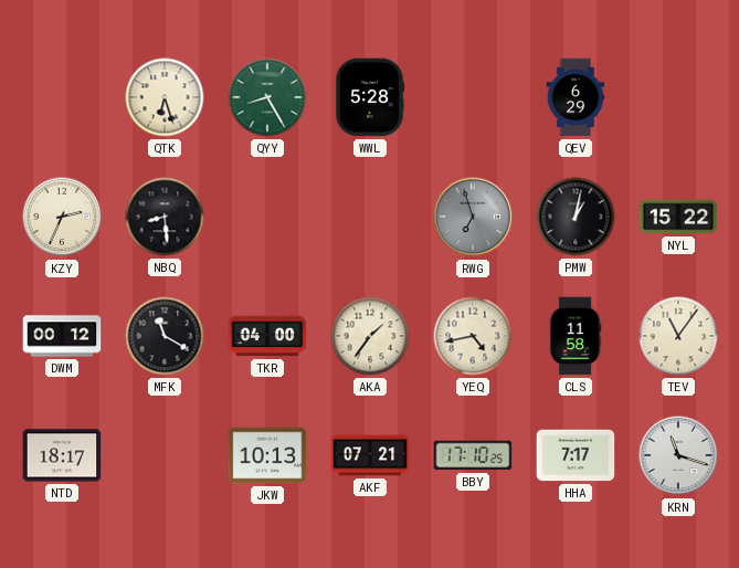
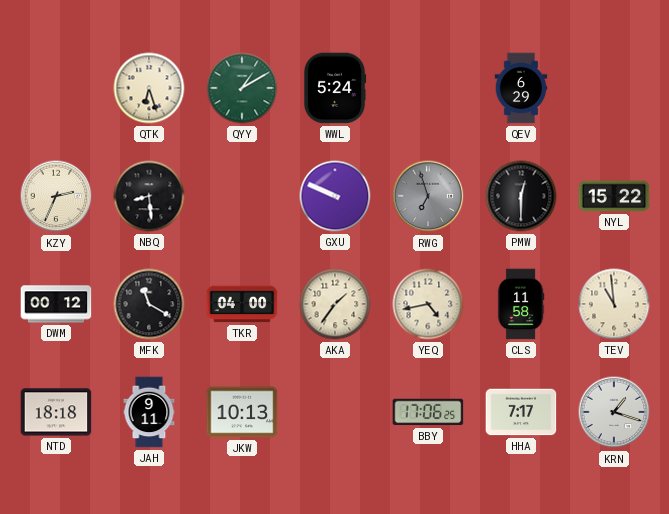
QYY: 8:25 -> 1:10 (242, 88)
WWL: 5:28 -> 5:24 (335, 88)
GXU: none -> 9:49 (335, 196)
PMW: 1:02 -> 12:30 (521, 196)
TEV: 11:06 -> 10:59 (614, 304)
NTD: 18:17 -> 18:18 (56, 412)
JAH: none -> 9:11 (149, 412)
AKF: 07:21 -> none (370, 455)
BBY: 17:10 -> 17:06 (428, 412)
KRN: 11:18 -> 1:18 (614, 412)
